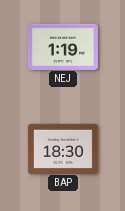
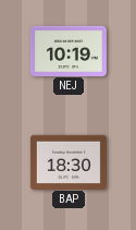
NEJ: 1:19 -> 10:19 (69, 50)
